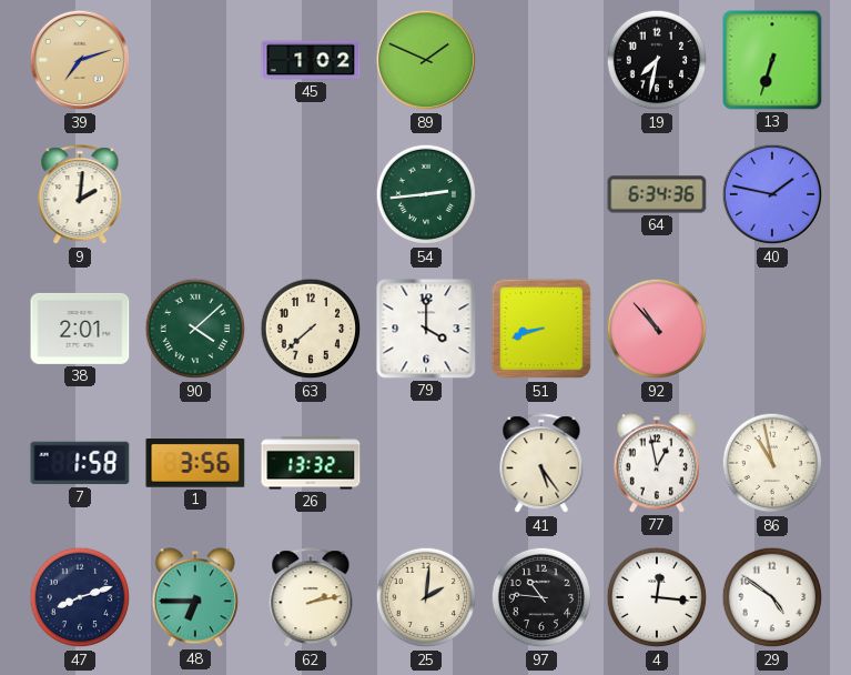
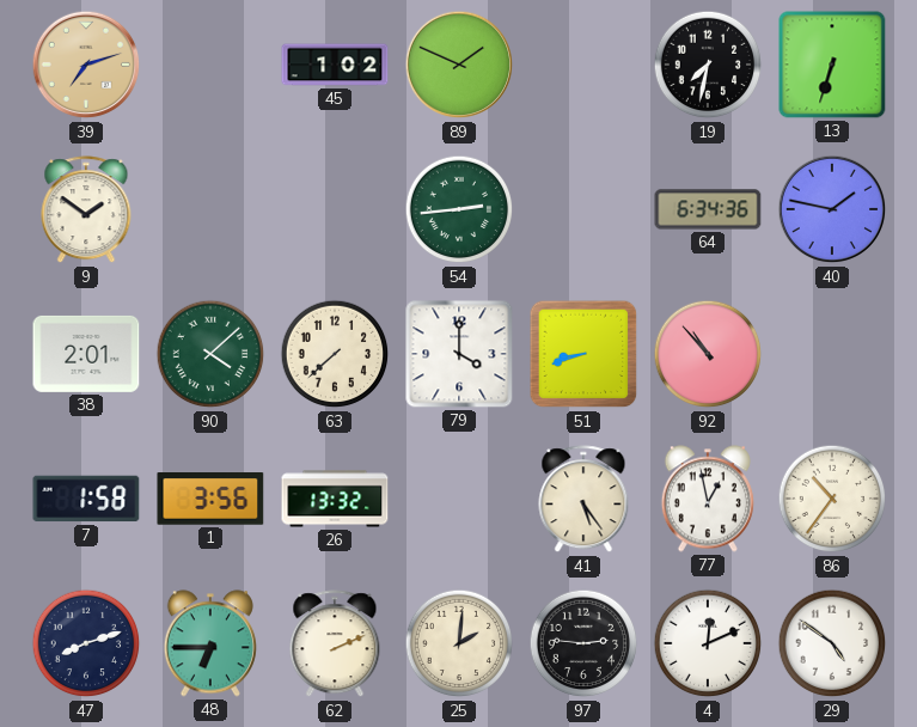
9: 2:01 -> 1:51 (86, 210)
86: 10:58 -> 10:36 (832, 499)
62: 2:13 -> 2:11 (335, 644)
97: 10:46 -> 2:46 (583, 643)
4: 12:16 -> 12:11 (708, 643)
